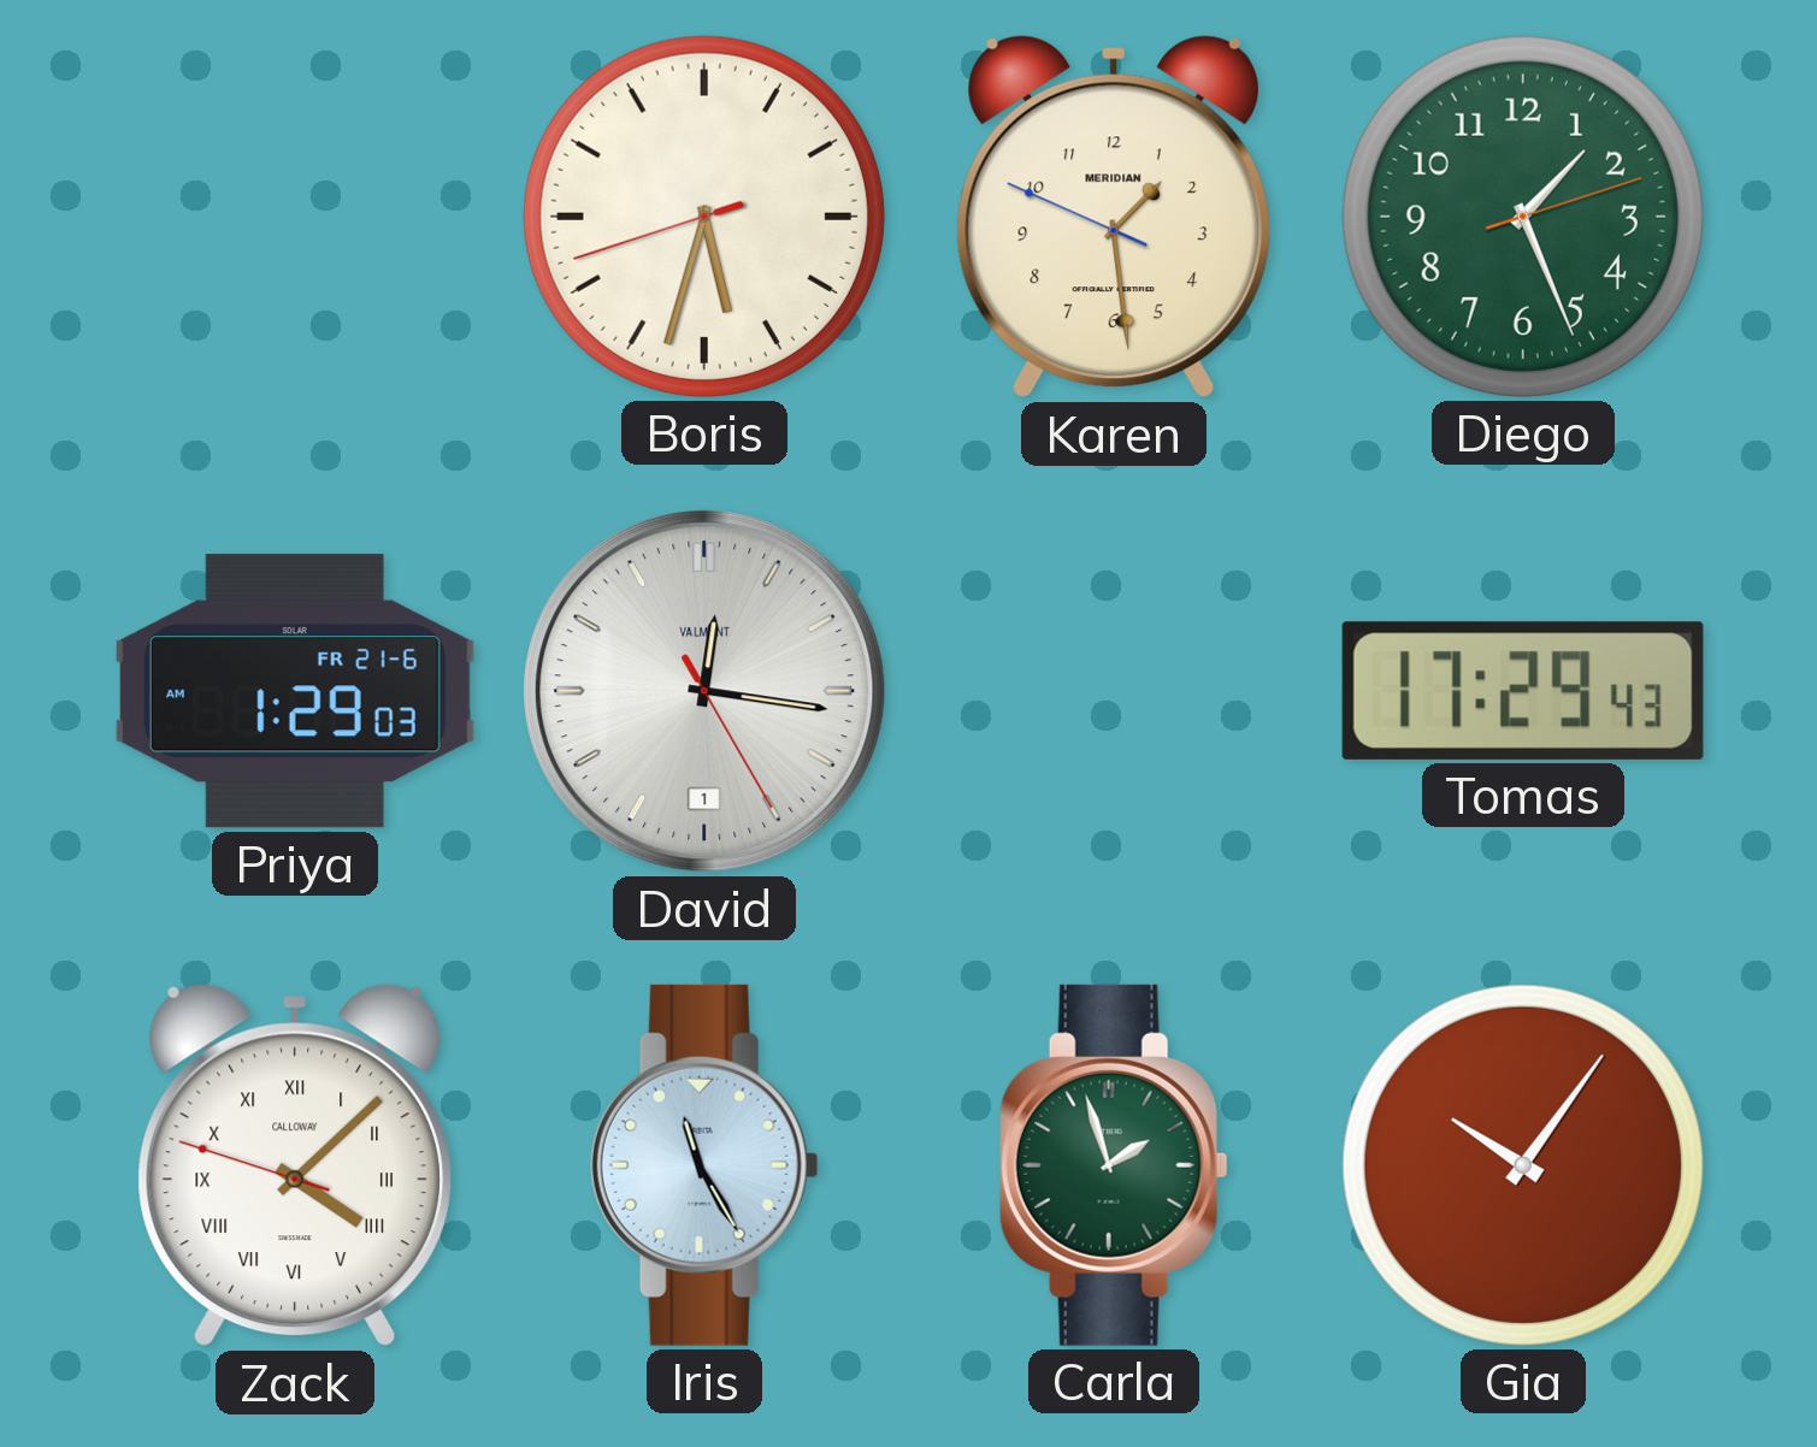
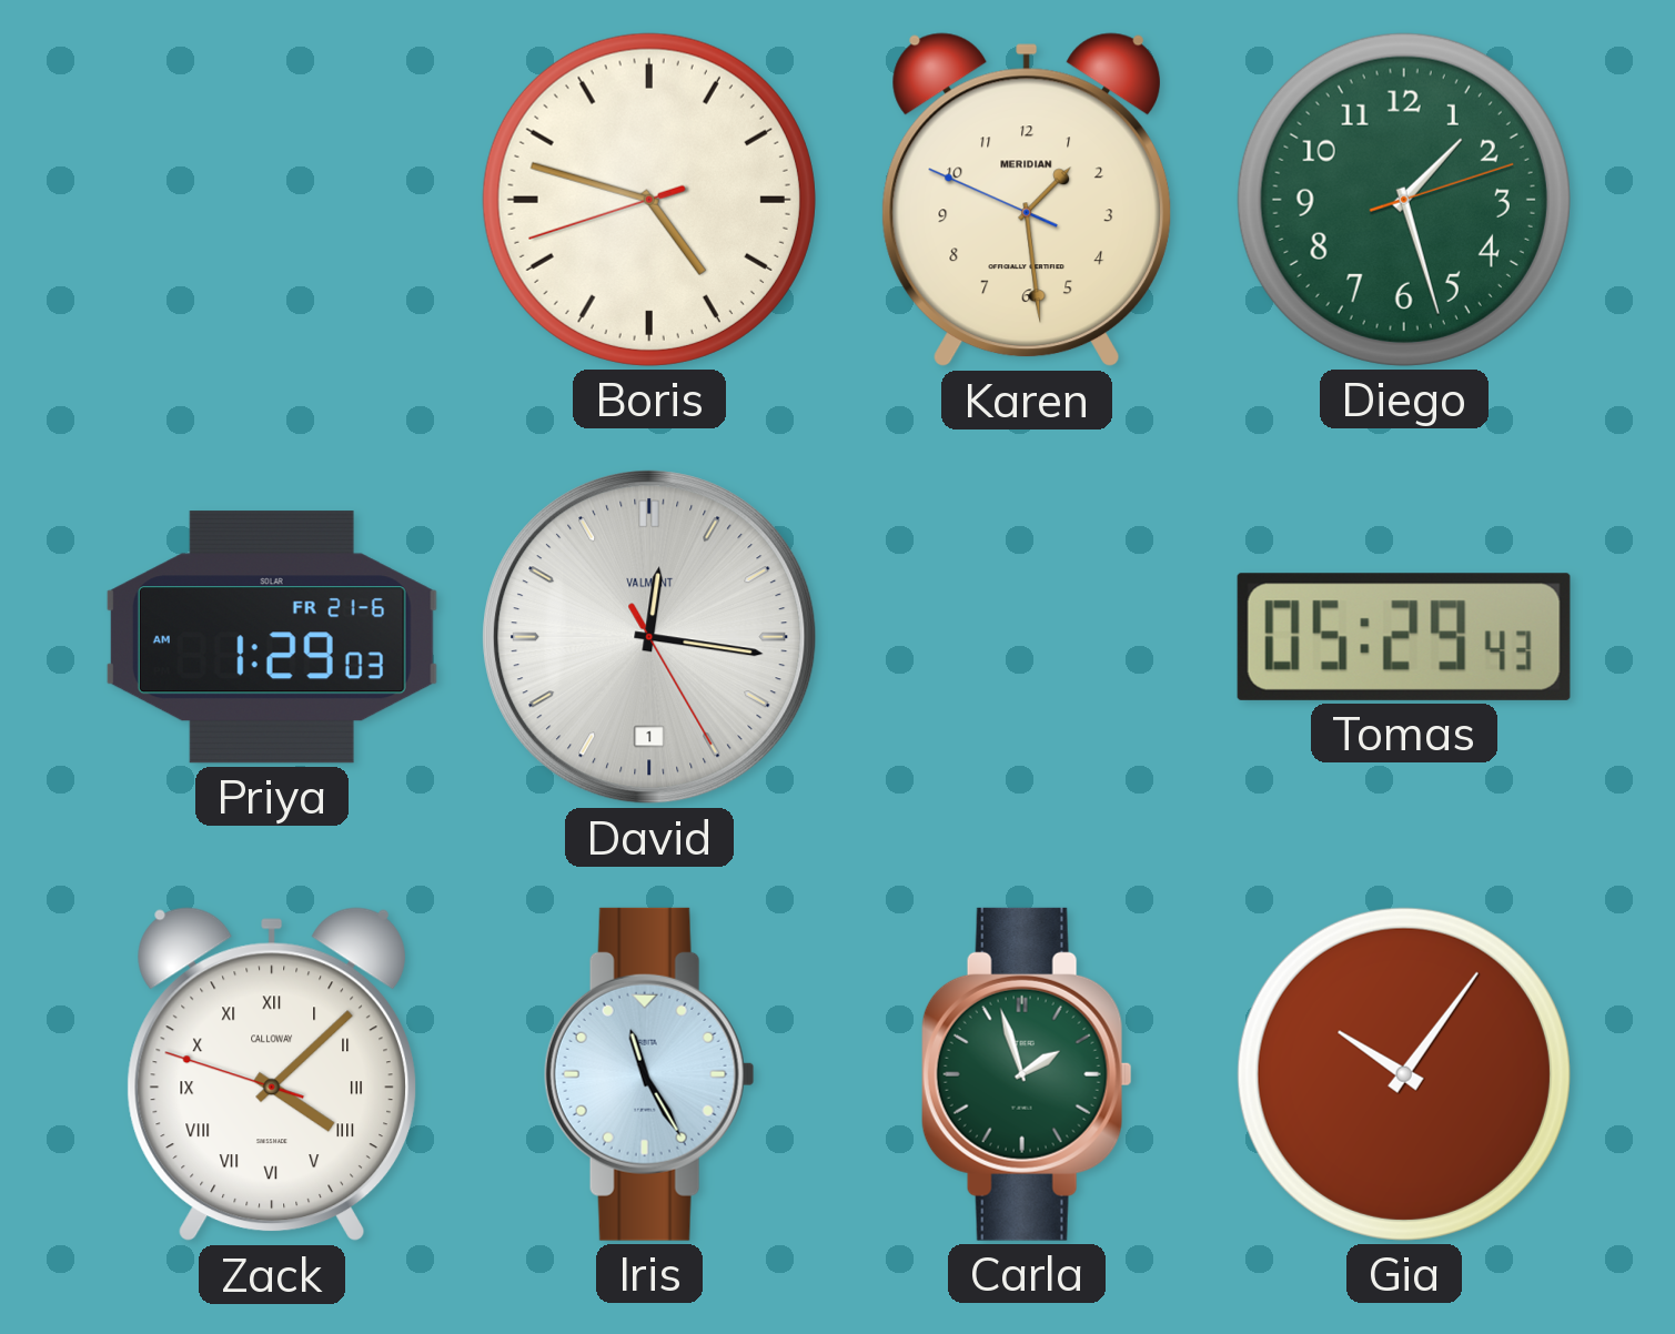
Boris: 5:32 -> 4:47 (649, 200)
Diego: 1:26 -> 1:27 (1404, 200)
Tomas: 17:29 -> 05:29 (1404, 637)
